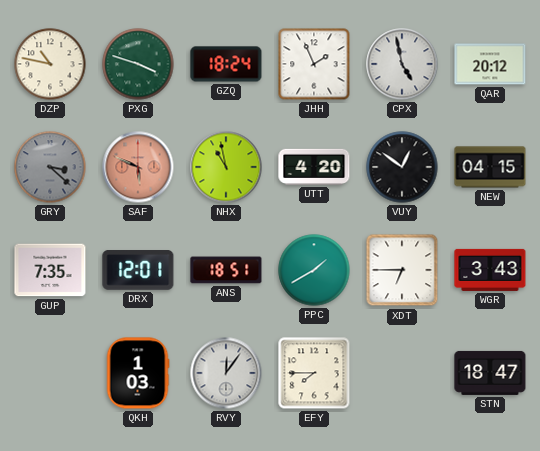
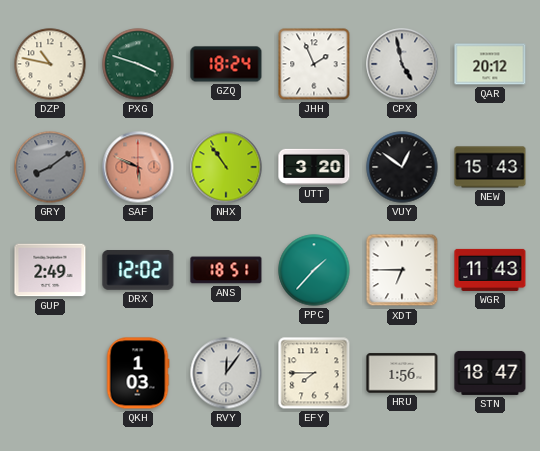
GRY: 3:22 -> 8:09 (50, 167)
NHX: 10:58 -> 10:54 (226, 167)
UTT: 4:20 -> 3:20 (314, 167)
NEW: 04:15 -> 15:43 (490, 167)
GUP: 7:35 -> 2:49 (50, 270)
DRX: 12:01 -> 12:02 (138, 271)
PPC: 1:40 -> 1:37 (314, 270)
WGR: 3:43 -> 11:43 (490, 270)
HRU: none -> 1:56 (402, 373)
